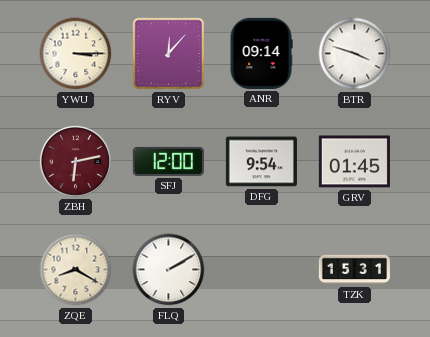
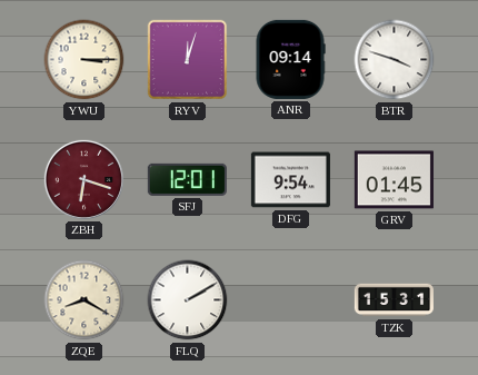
RYV: 12:07 -> 12:03 (188, 60)
ZBH: 6:13 -> 6:18 (83, 179)
SFJ: 12:00 -> 12:01 (187, 179)
